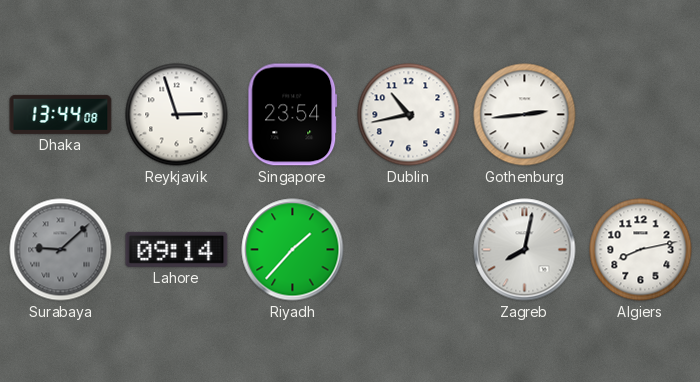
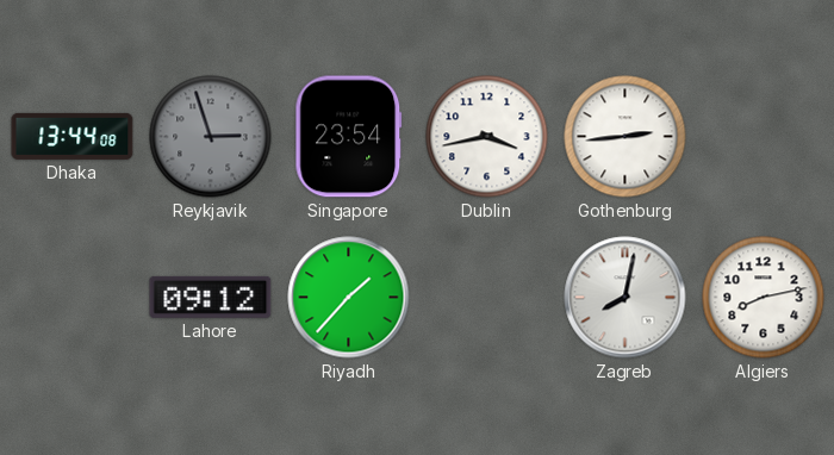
Reykjavik dial: white -> grey (211, 137)
Dublin: 10:43 -> 3:43 (487, 137)
Surabaya: 9:08 -> none (61, 250)
Lahore: 09:14 -> 09:12 (211, 297)
